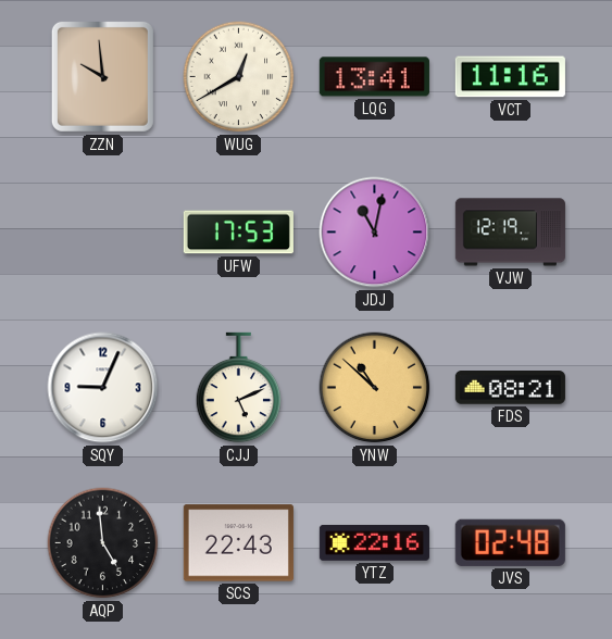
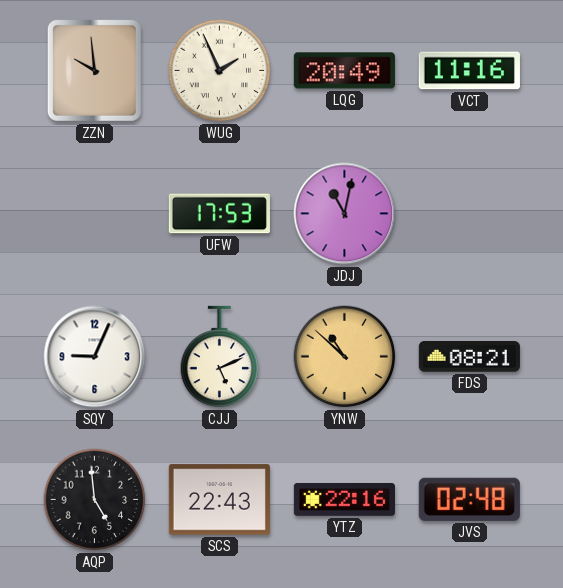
WUG: 12:40 -> 1:56 (220, 71)
LQG: 13:41 -> 20:49 (344, 71)
VJW: 12:19 -> none (510, 233)
